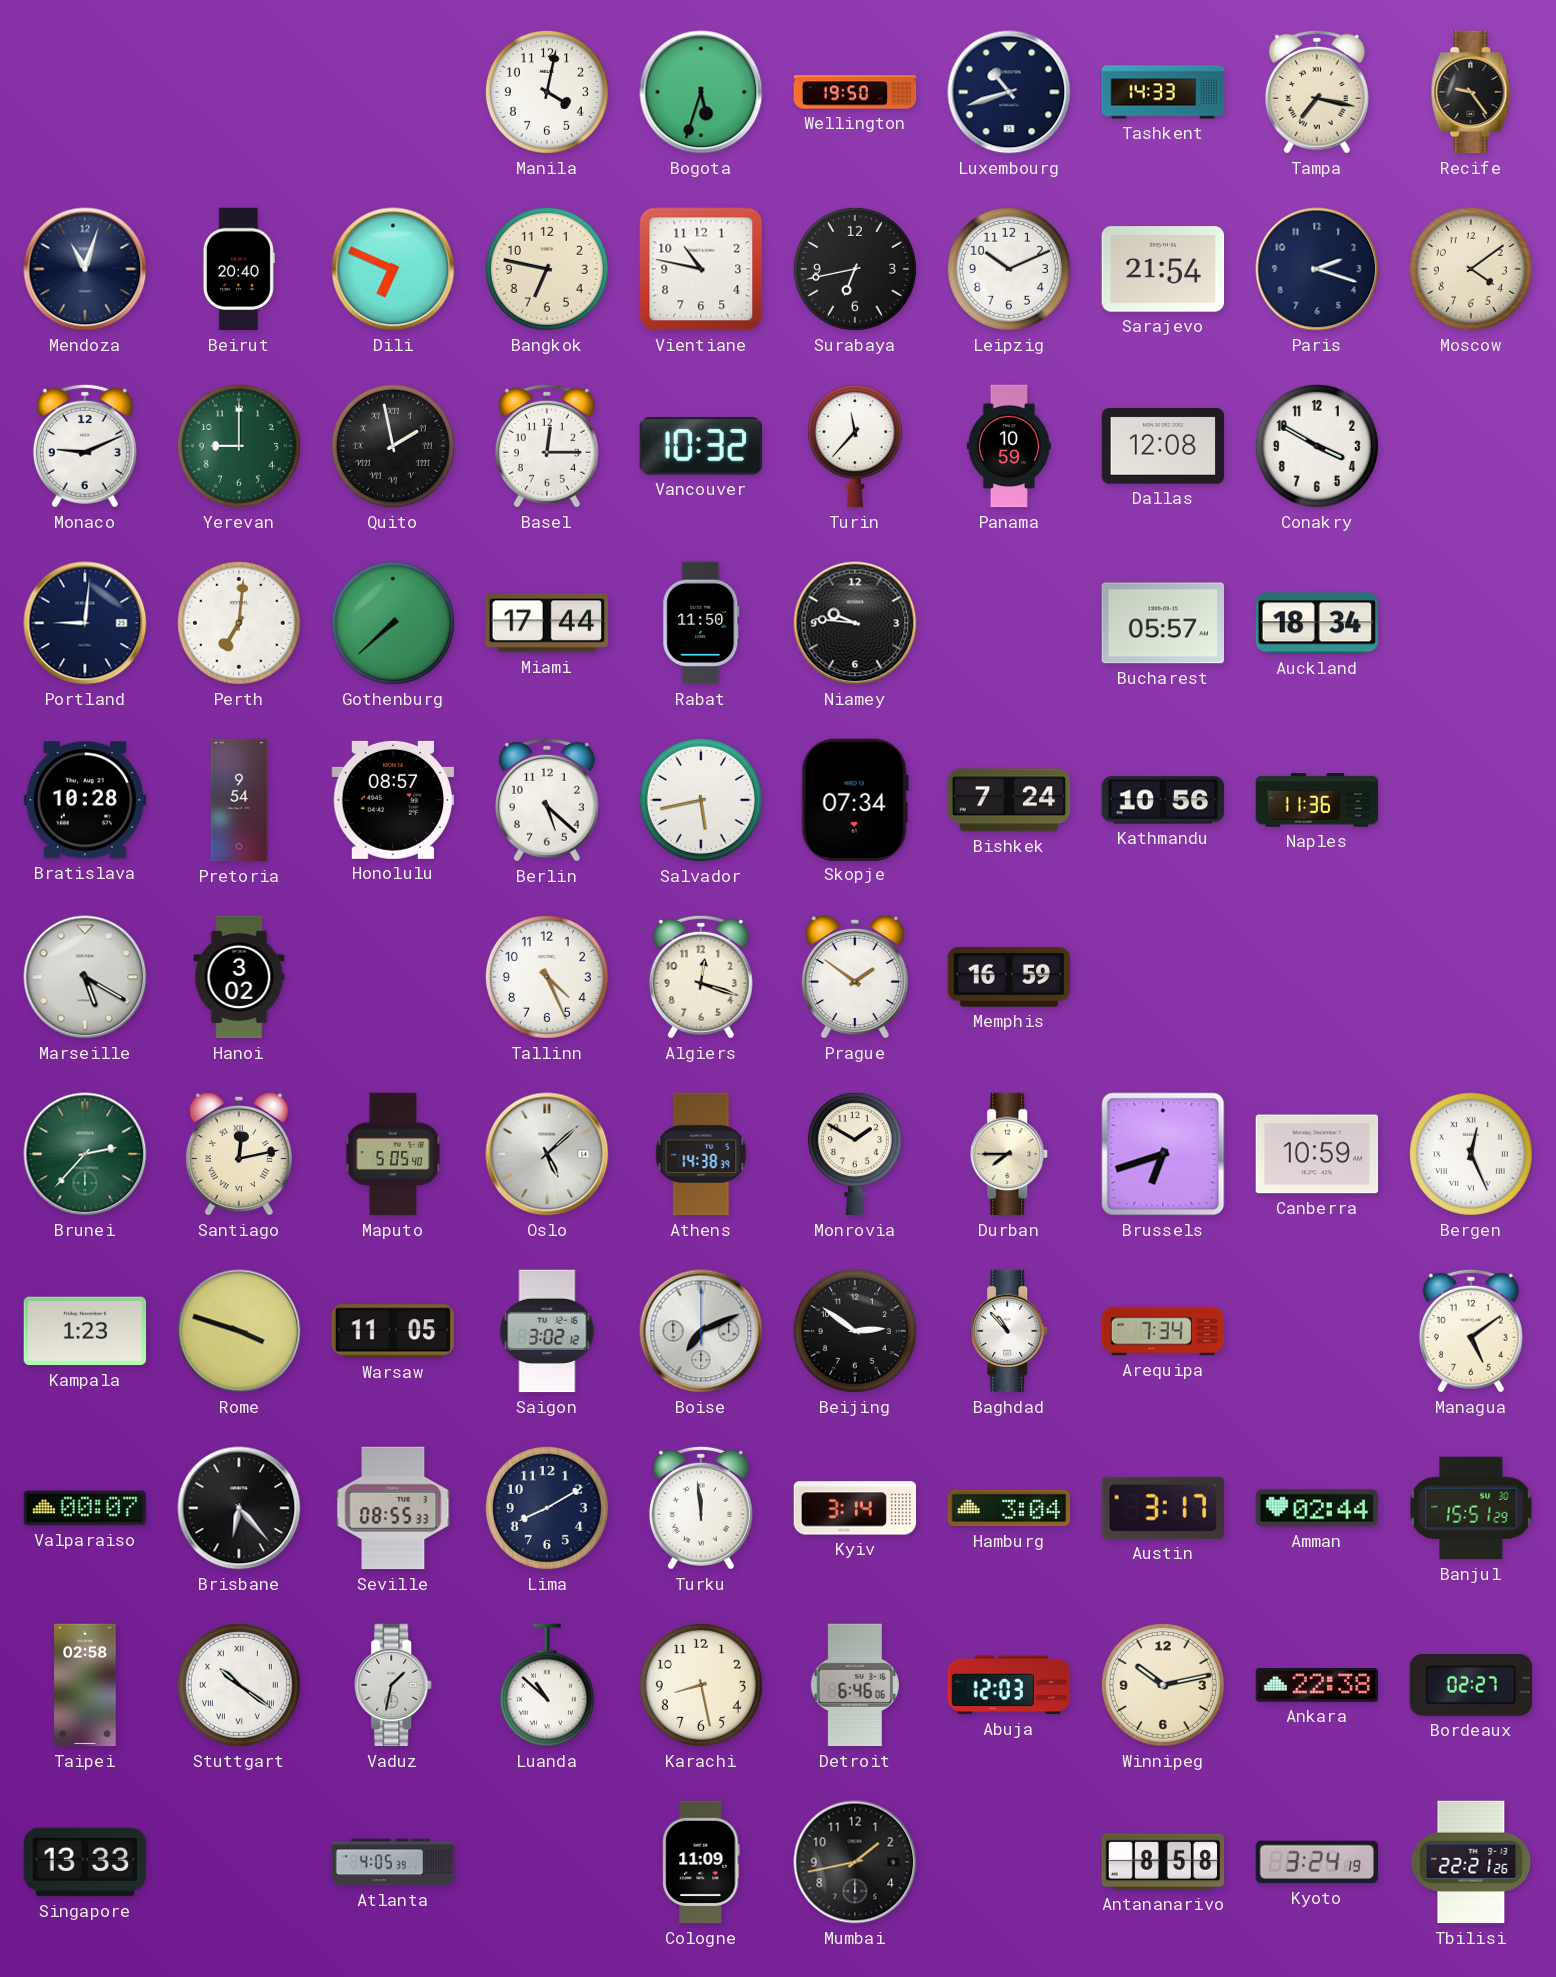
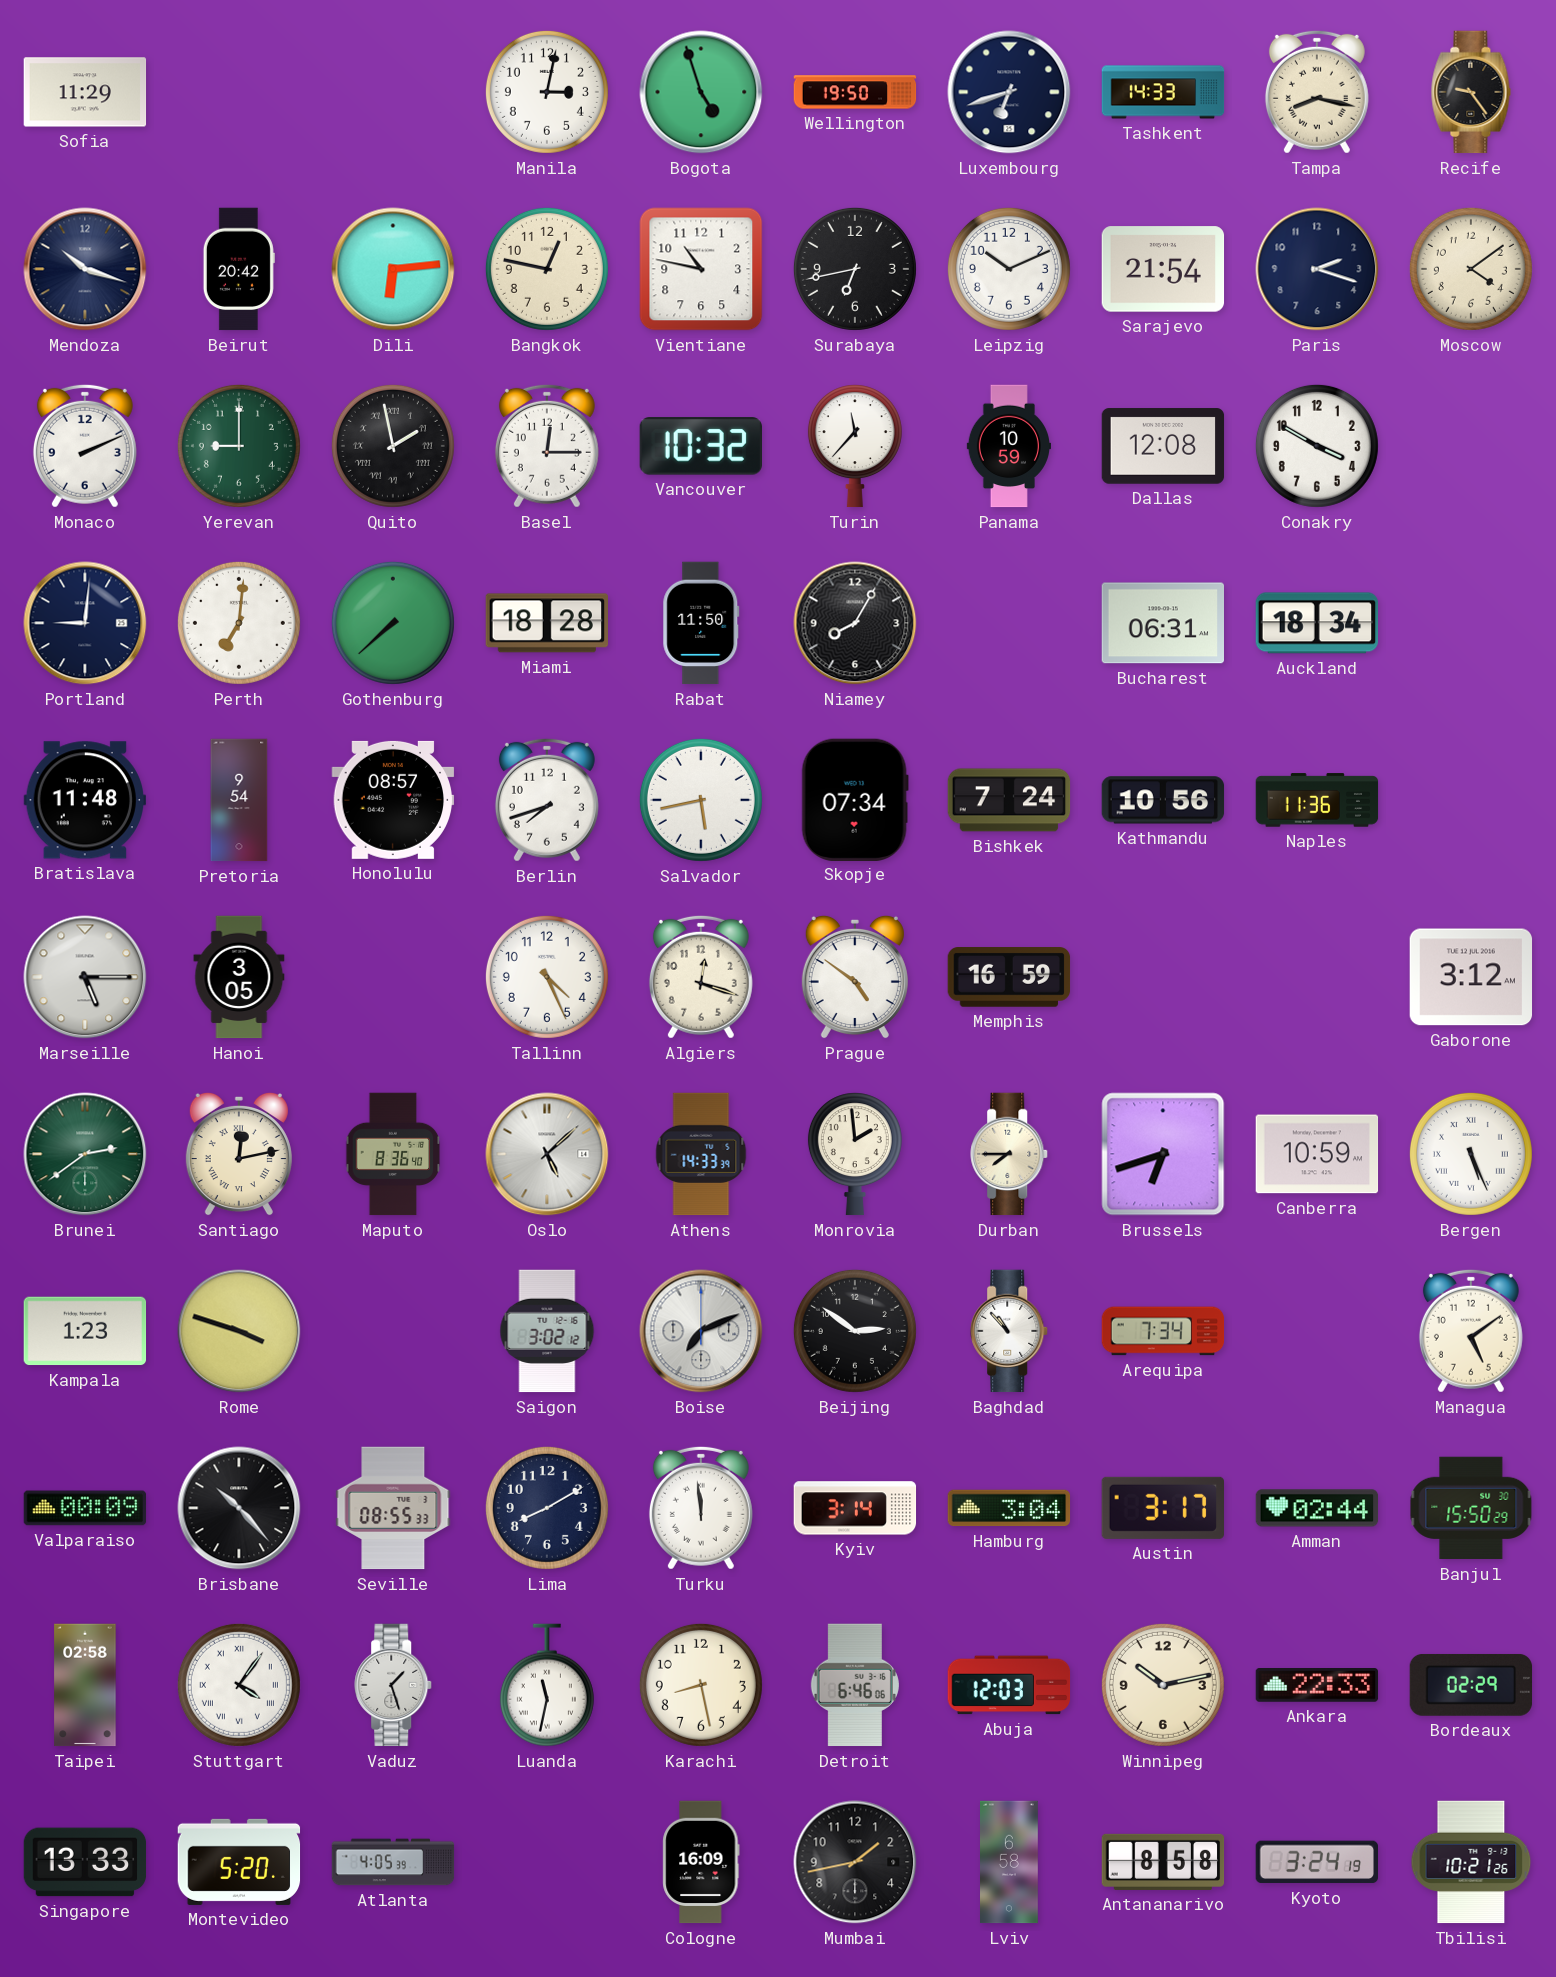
Sofia: none -> 11:29 (85, 92)
Manila: 4:02 -> 3:02 (547, 92)
Bogota: 5:33 -> 4:57 (701, 92)
Luxembourg: 10:42 -> 6:42 (1009, 92)
Tampa: 7:17 -> 8:17 (1317, 92)
Mendoza: 11:03 -> 10:18 (85, 269)
Beirut: 20:40 -> 20:42 (239, 269)
Dili: 6:49 -> 6:14 (393, 269)
Bangkok: 6:47 -> 12:47 (547, 269)
Monaco: 9:11 -> 2:11 (85, 446)
Miami: 17:44 -> 18:28 (546, 623)
Niamey: 9:46 -> 8:05 (855, 623)
Bucharest: 05:57 -> 06:31 (1163, 623)
Bratislava: 10:28 -> 11:48 (84, 800)
Berlin: 5:22 -> 7:42 (547, 800)
Marseille: 5:20 -> 5:15 (85, 977)
Hanoi: 3:02 -> 3:05 (239, 977)
Prague: 1:51 -> 4:51 (855, 977)
Gaborone: none -> 3:12 (1471, 977)
Brunei: 2:37 -> 2:39 (85, 1154)
Maputo: 5:05 -> 8:36 (393, 1154)
Athens: 14:38 -> 14:33 (701, 1154)
Monrovia: 1:50 -> 1:59 (855, 1154)
Bergen: 12:26 -> 5:26 (1471, 1154)
Warsaw: 11:05 -> none (392, 1331)
Valparaiso: 00:07 -> 00:09 (85, 1508)
Brisbane: 6:23 -> 10:23 (239, 1508)
Banjul: 15:51 -> 15:50 (1471, 1508)
Stuttgart: 10:21 -> 4:06 (239, 1685)
Vaduz: 1:32 -> 1:27 (394, 1685)
Luanda: 10:52 -> 11:32 (547, 1685)
Ankara: 22:38 -> 22:33 (1317, 1686)
Bordeaux: 02:27 -> 02:29 (1471, 1685)
Montevideo: none -> 5:20 (239, 1862)
Cologne: 11:09 -> 16:09 (701, 1862)
Lviv: none -> 6:58 (1010, 1862)
Tbilisi: 22:21 -> 10:21 (1471, 1862)
